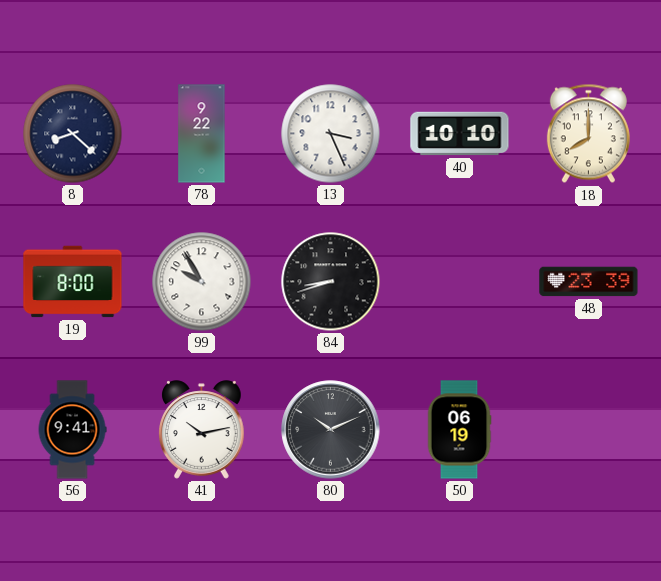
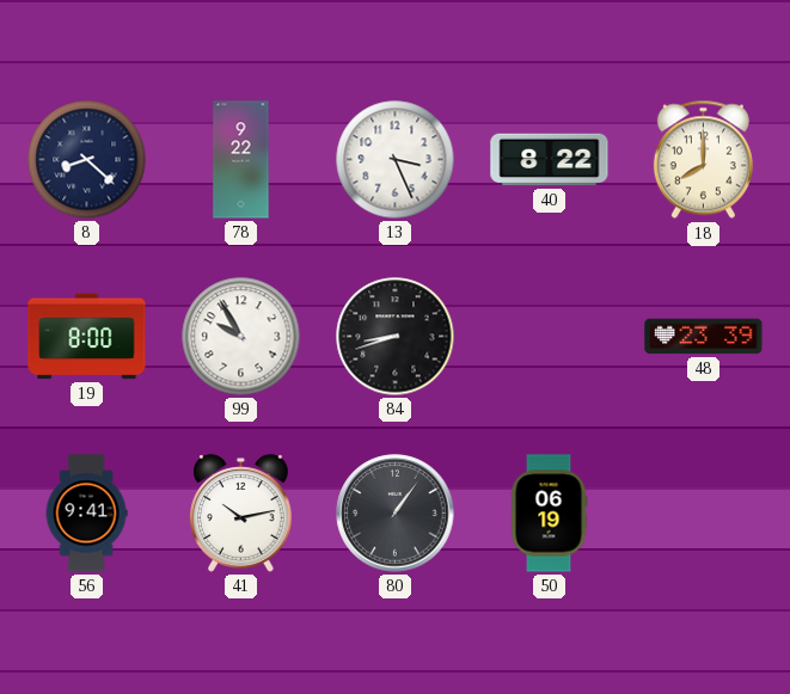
40: 10:10 -> 8:22 (550, 160)
80: 10:11 -> 1:06 (396, 514)
